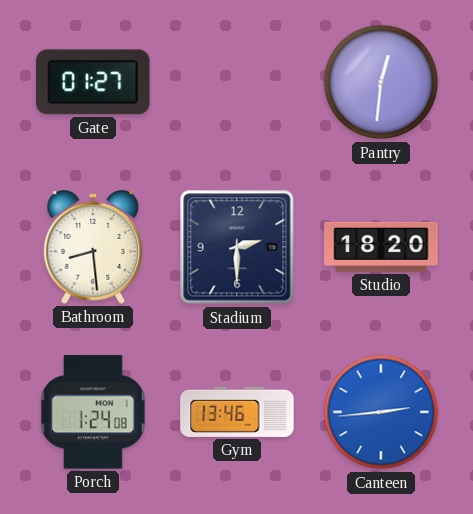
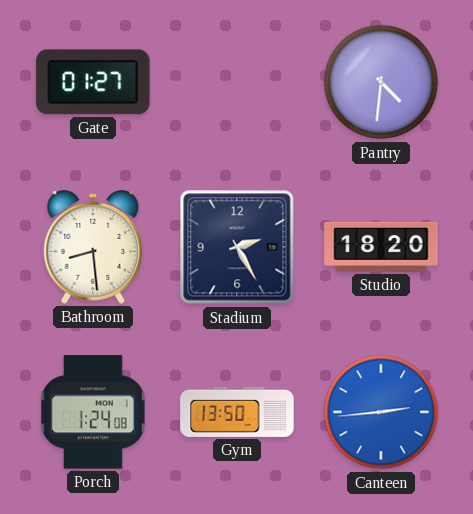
Pantry: 12:31 -> 4:31 (381, 82)
Stadium: 2:30 -> 2:25 (237, 247)
Gym: 13:46 -> 13:50 (237, 412)
